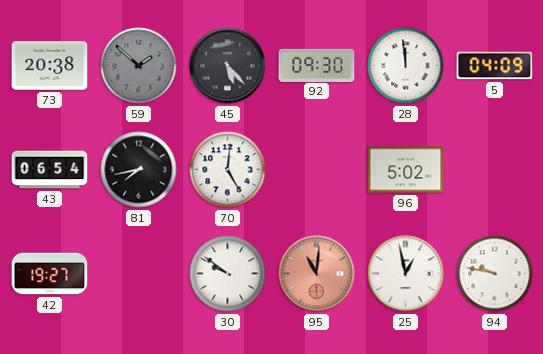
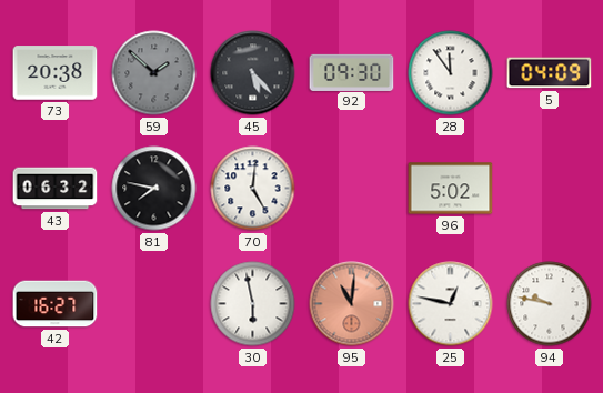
28: 11:59 -> 11:54 (451, 73)
43: 06:54 -> 06:32 (56, 189)
81: 7:43 -> 7:47 (154, 189)
42: 19:27 -> 16:27 (56, 304)
30: 9:51 -> 5:58 (253, 304)
25: 12:58 -> 12:47 (451, 304)
